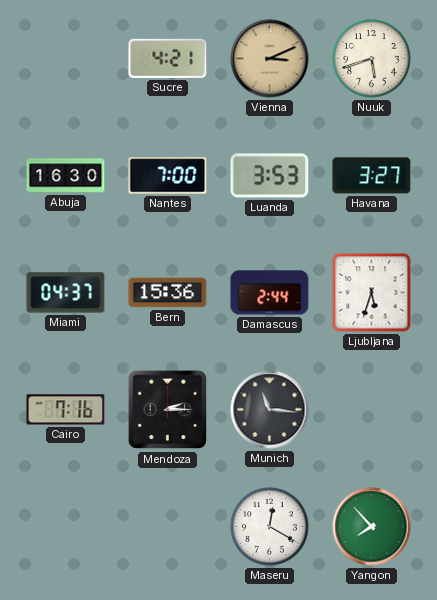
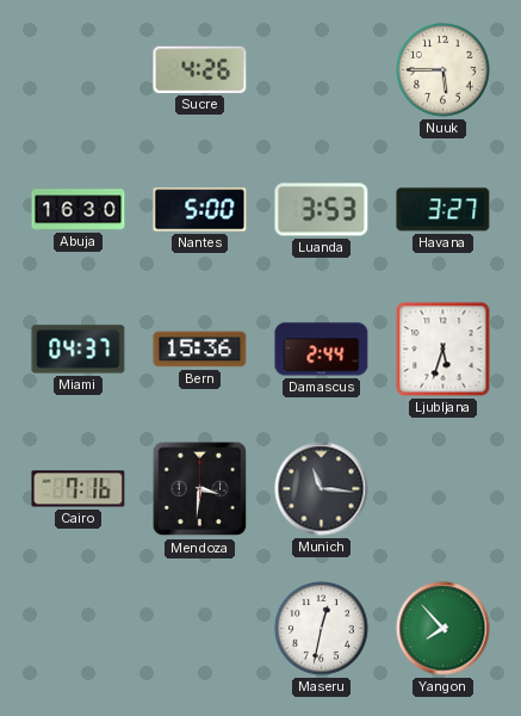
Sucre: 4:21 -> 4:26 (200, 69)
Vienna: 3:11 -> none (270, 59)
Nuuk: 5:42 -> 5:45 (444, 70)
Nantes: 7:00 -> 5:00 (200, 210)
Mendoza: 2:15 -> 3:31 (200, 489)
Maseru: 12:20 -> 12:32 (322, 629)
